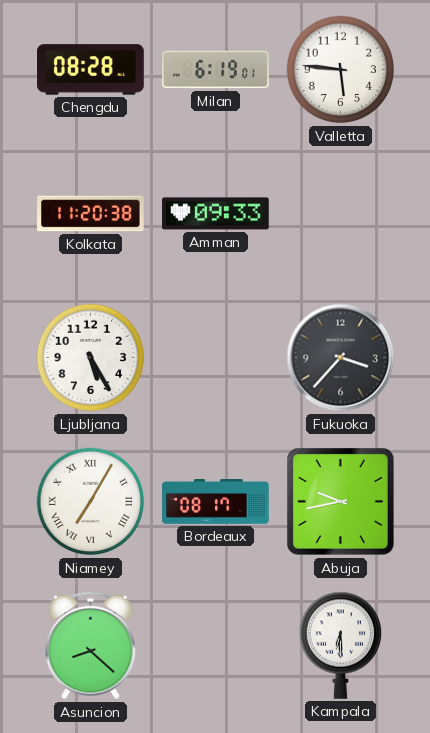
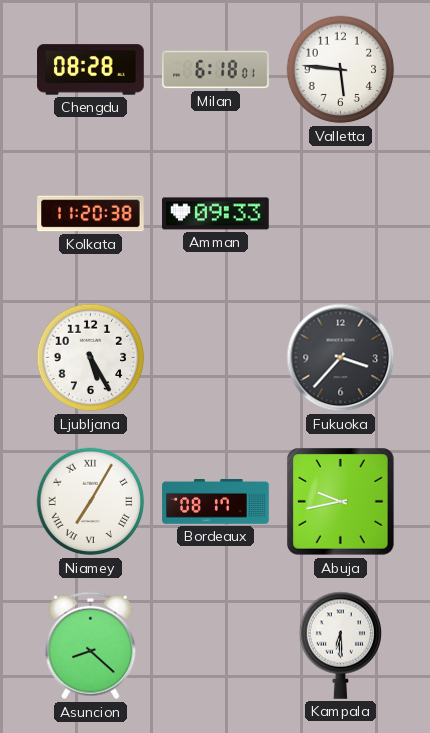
Milan: 6:19 -> 6:18 (216, 70)
